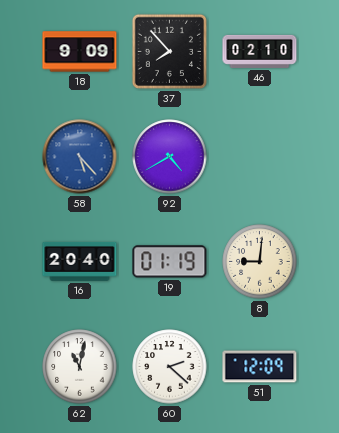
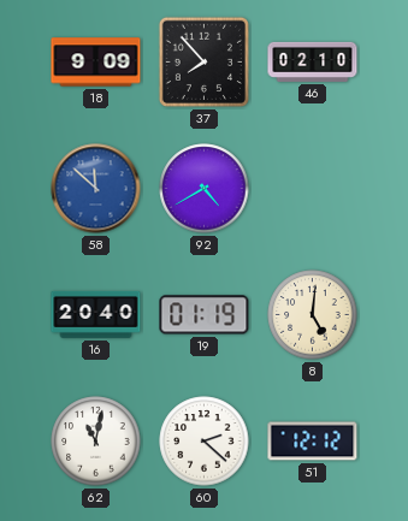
58: 5:23 -> 11:52 (96, 189)
8: 9:01 -> 5:01 (313, 315)
51: 12:09 -> 12:12 (313, 442)
